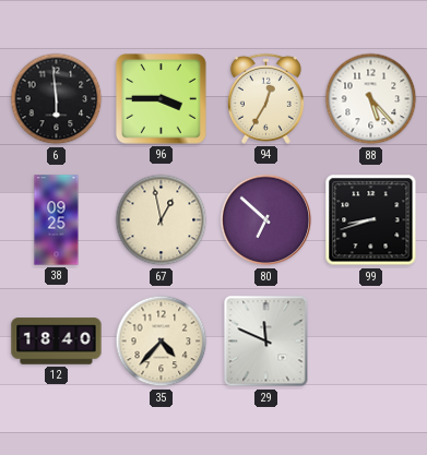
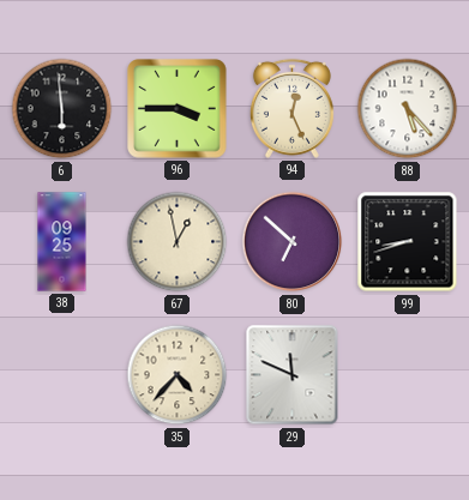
94: 12:35 -> 12:26 (291, 108)
12: 18:40 -> none (57, 342)
